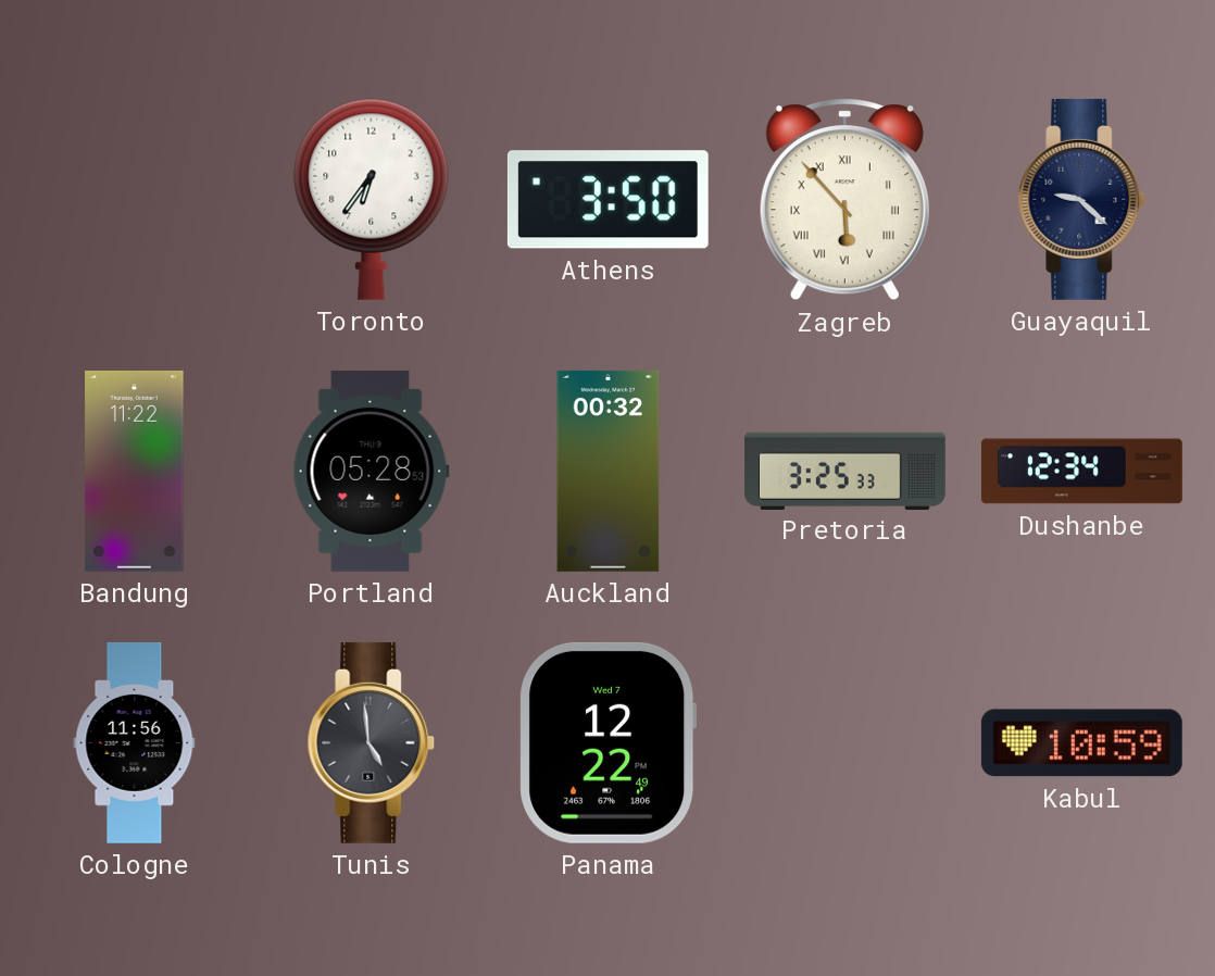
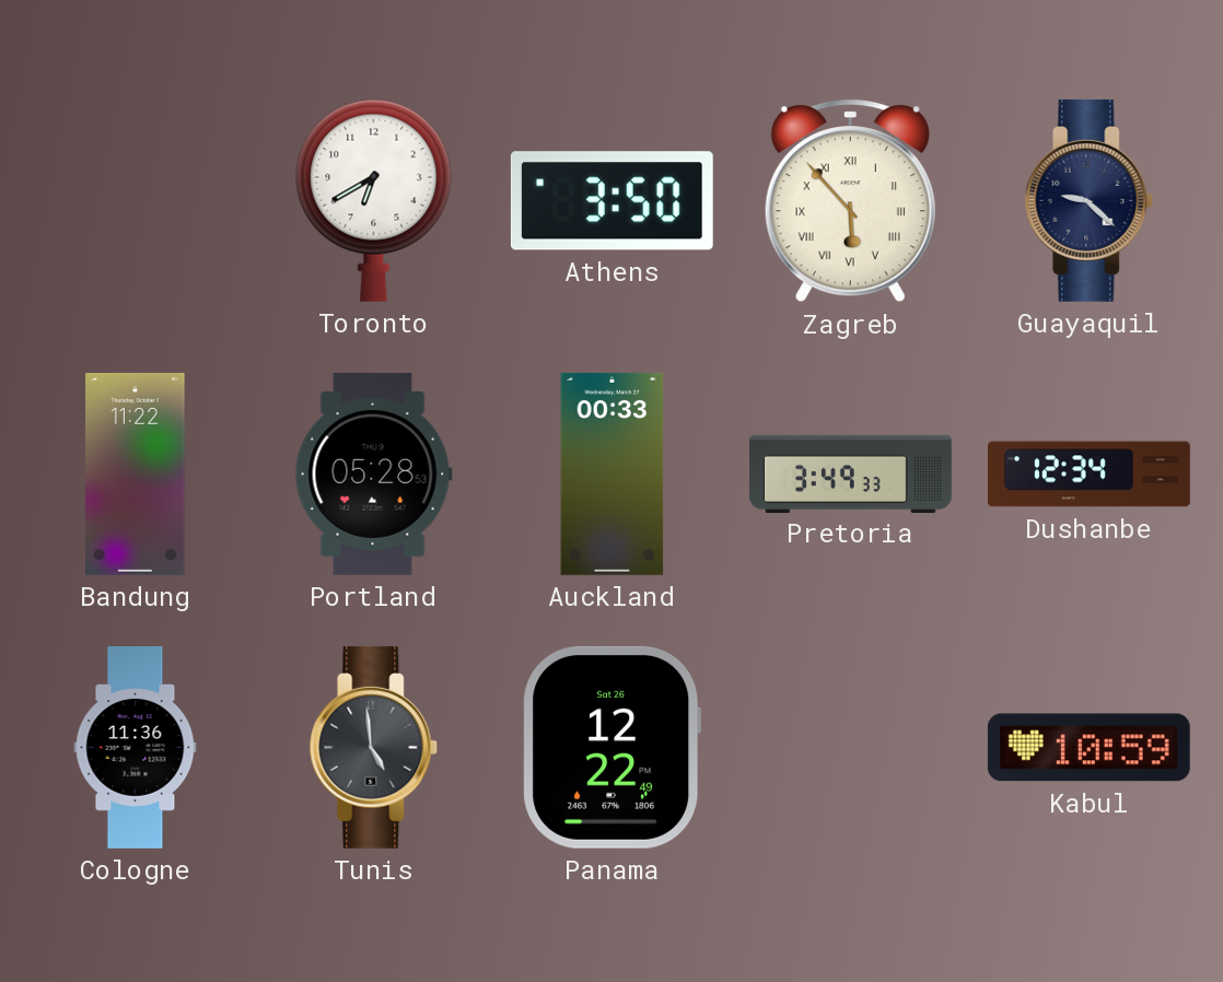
Toronto: 6:36 -> 6:40 (374, 200)
Auckland: 00:32 -> 00:33 (613, 474)
Pretoria: 3:25 -> 3:49 (851, 474)
Cologne: 11:56 -> 11:36 (136, 747)
Panama date: Wed 7 -> Sat 26 (613, 747)
